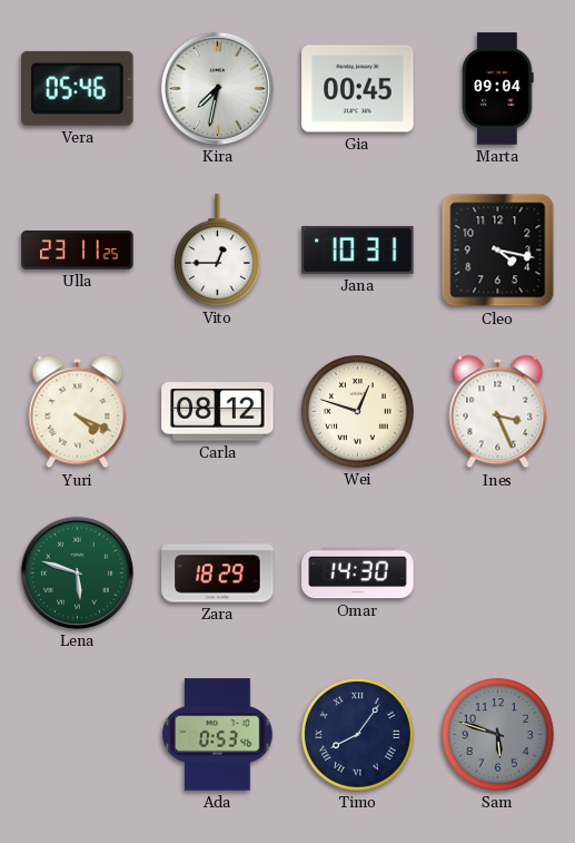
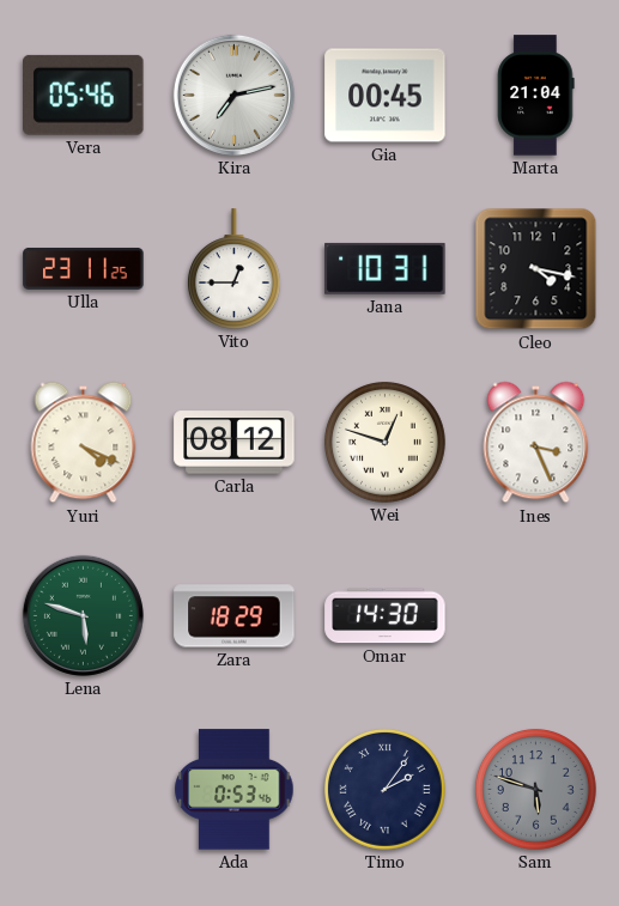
Kira: 7:32 -> 7:13 (233, 95)
Marta: 09:04 -> 21:04 (536, 96)
Timo: 8:06 -> 2:06 (384, 789)
